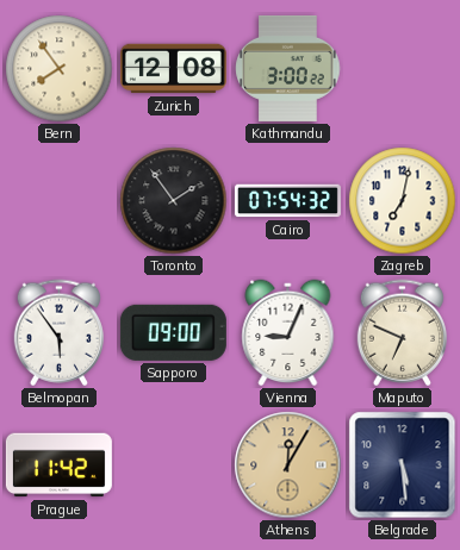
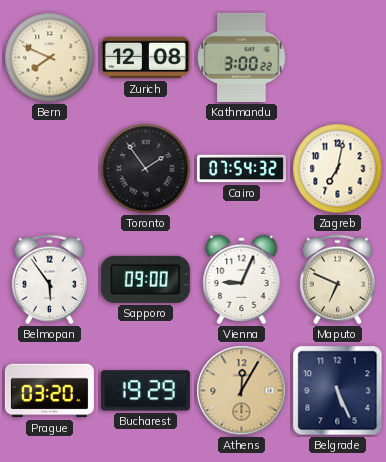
Bern: 7:54 -> 7:49 (50, 58)
Prague: 11:42 -> 03:20 (49, 391)
Bucharest: none -> 19:29 (145, 391)
Belgrade: 5:29 -> 5:26 (338, 391)
